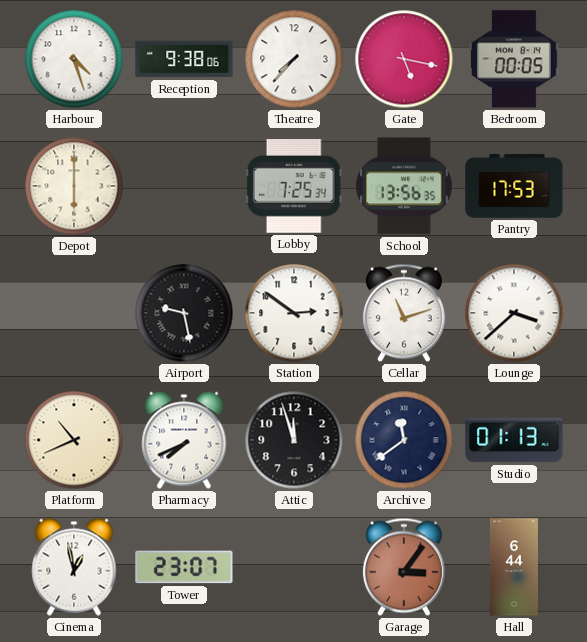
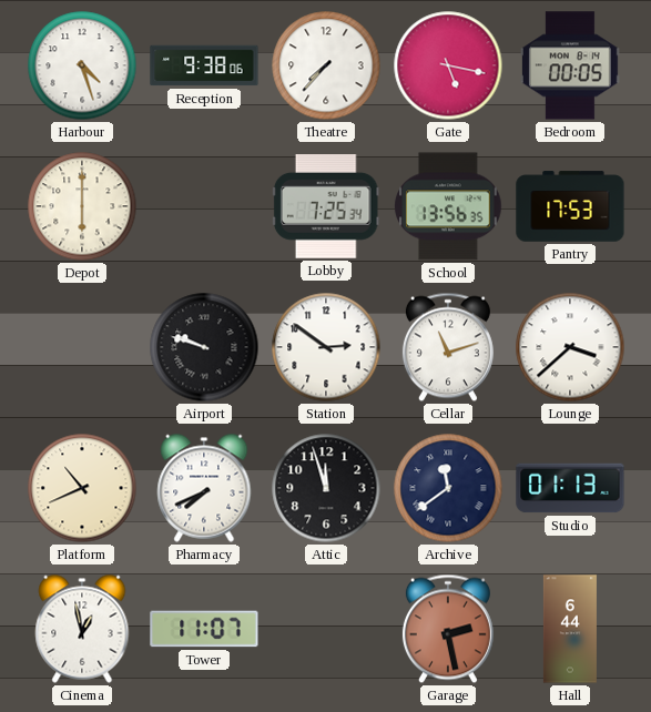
Airport: 9:28 -> 9:48 (204, 347)
Tower: 23:07 -> 11:07 (204, 629)
Garage: 3:06 -> 2:28 (448, 629)
